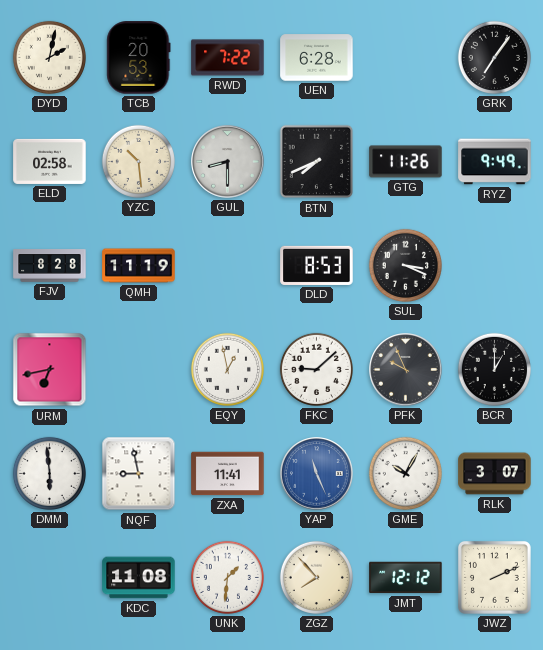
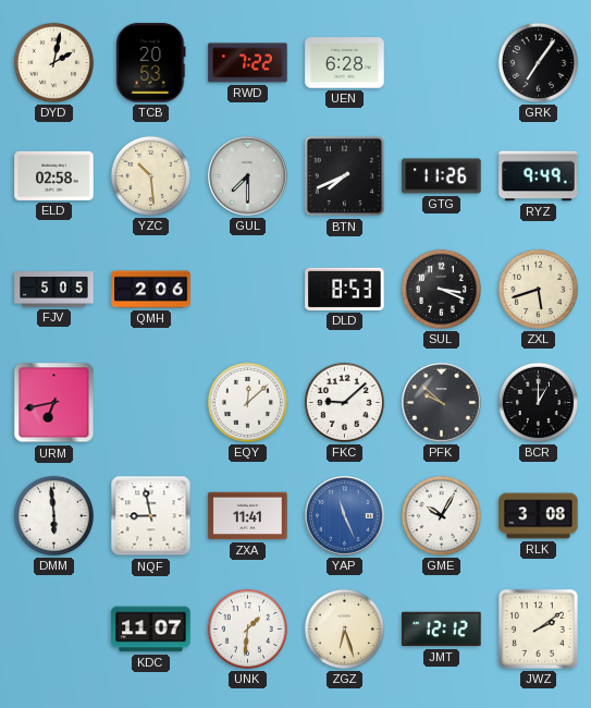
GUL: 8:30 -> 7:30 (248, 176)
FJV: 8:28 -> 5:05 (54, 290)
QMH: 11:19 -> 2:06 (151, 290)
ZXL: none -> 5:42 (538, 289)
EQY: 12:58 -> 12:08 (247, 402)
PFK: 9:56 -> 9:52 (442, 403)
RLK: 3:07 -> 3:08 (539, 516)
KDC: 11:08 -> 11:07 (151, 630)
ZGZ: 7:53 -> 6:27 (344, 628)
JWZ: 2:11 -> 2:09 (538, 628)
